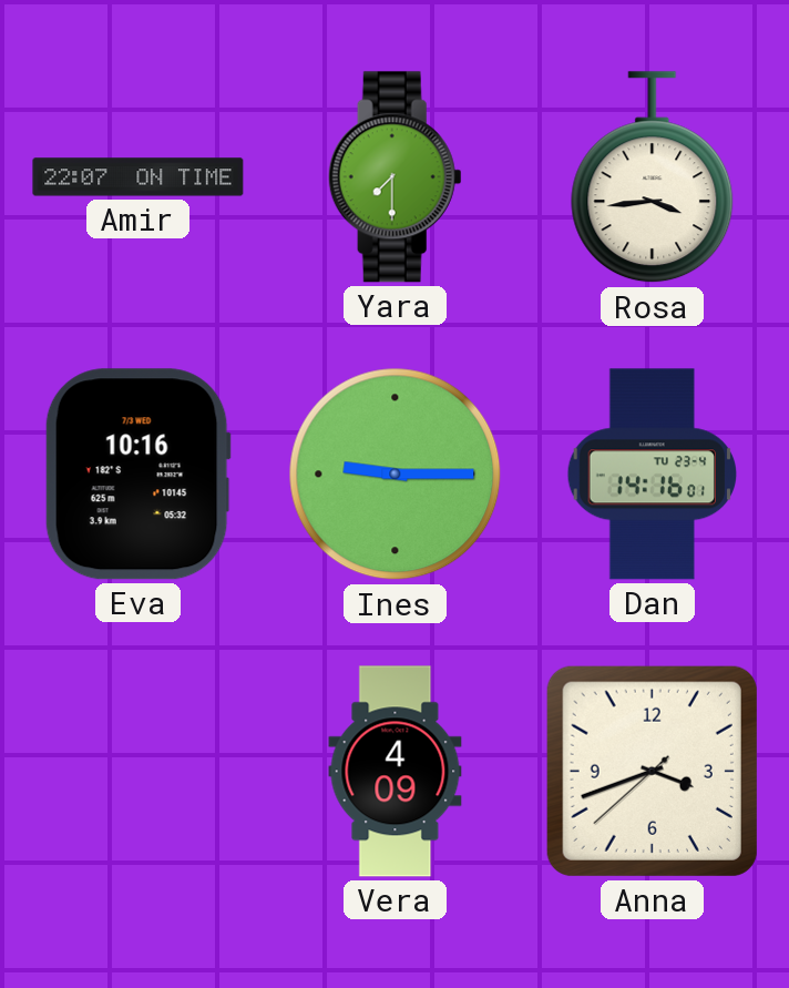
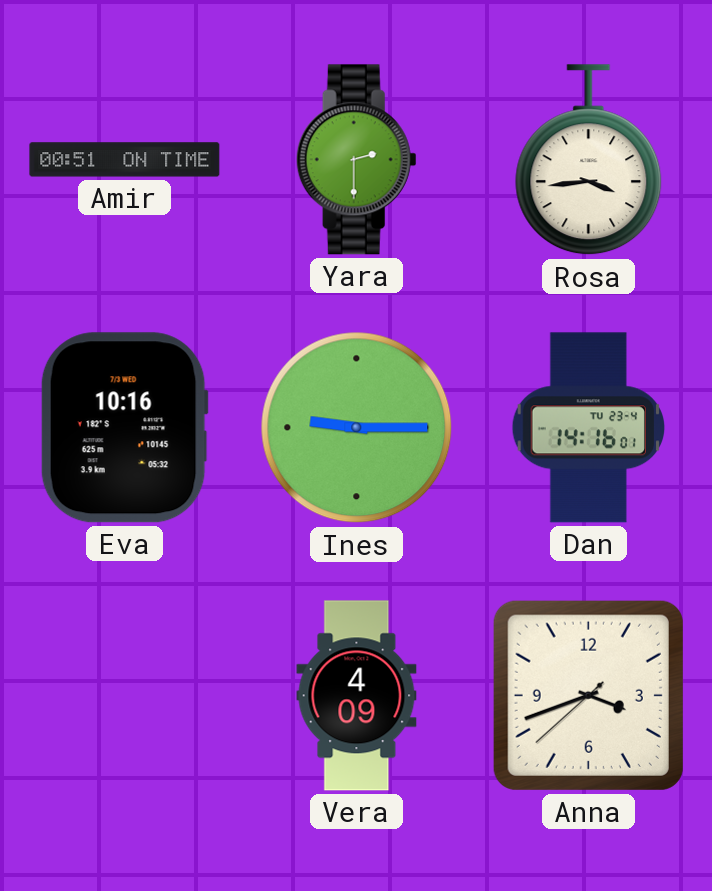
Amir: 22:07 -> 00:51 (125, 160)
Yara: 7:30 -> 2:30 (356, 160)
